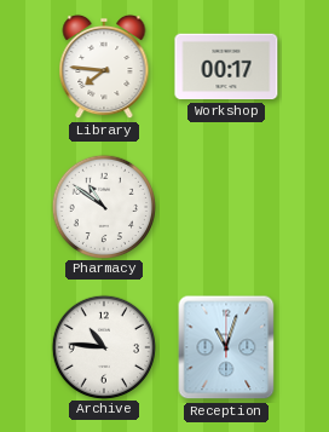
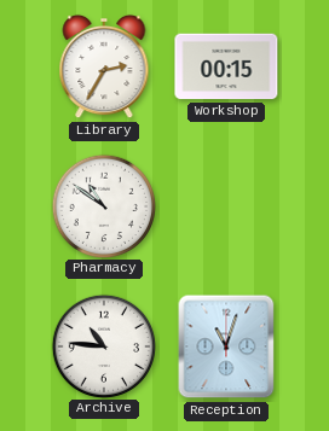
Library: 7:46 -> 2:35 (104, 66)
Workshop: 00:17 -> 00:15 (226, 66)
